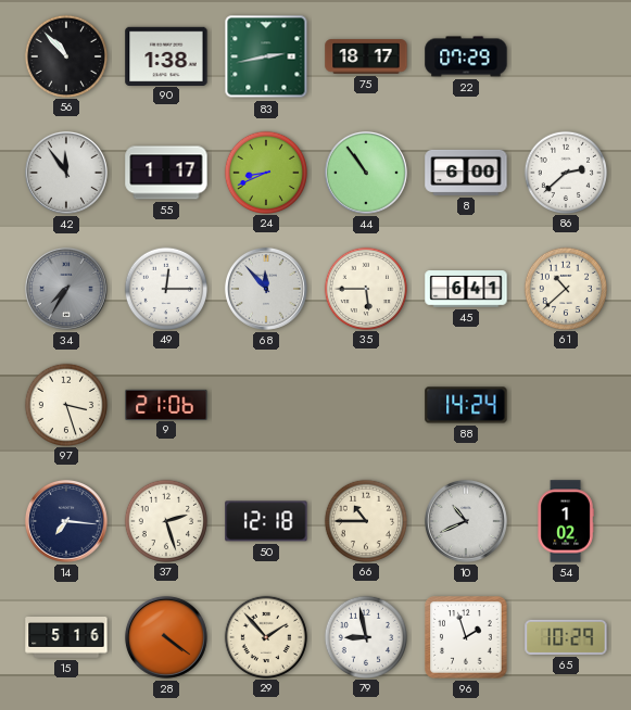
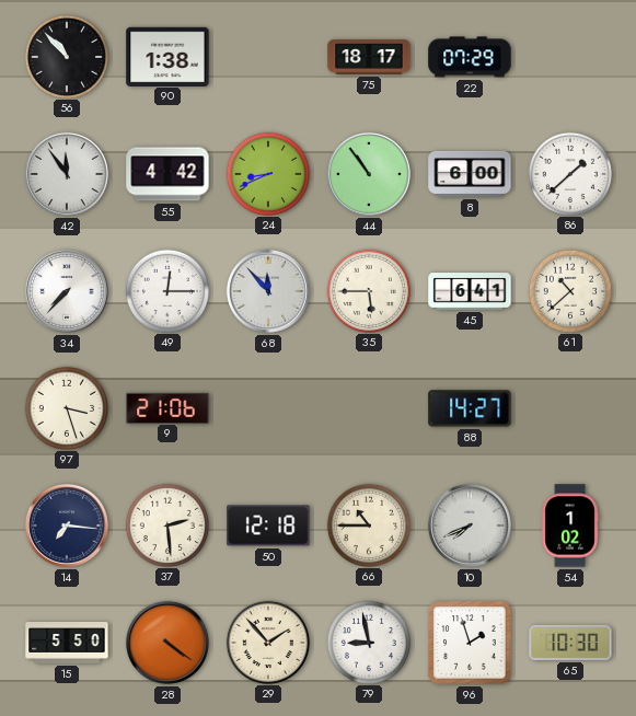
83: 2:43 -> none (266, 56)
55: 1:17 -> 4:42 (167, 174)
86: 2:38 -> 1:38 (569, 173)
34: 7:35 -> 7:37 (67, 291)
34 dial: grey -> white (67, 291)
88: 14:24 -> 14:27 (470, 408)
37: 2:27 -> 2:29 (166, 524)
10: 10:41 -> 7:41 (470, 526)
15: 5:16 -> 5:50 (67, 644)
65: 10:29 -> 10:30 (570, 643)
